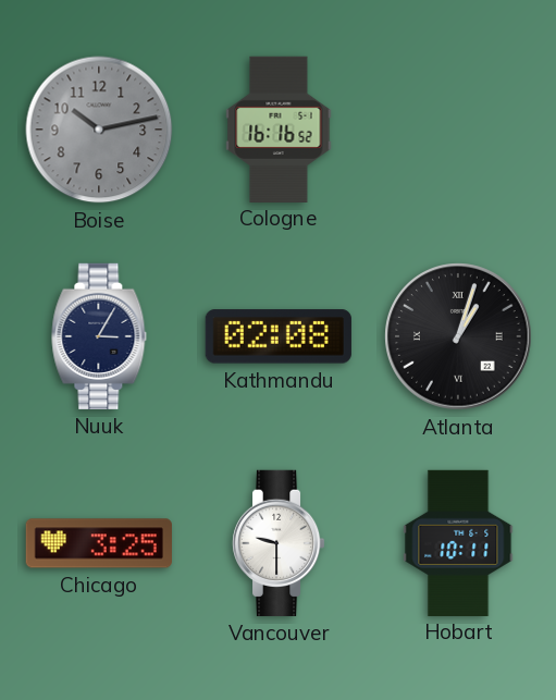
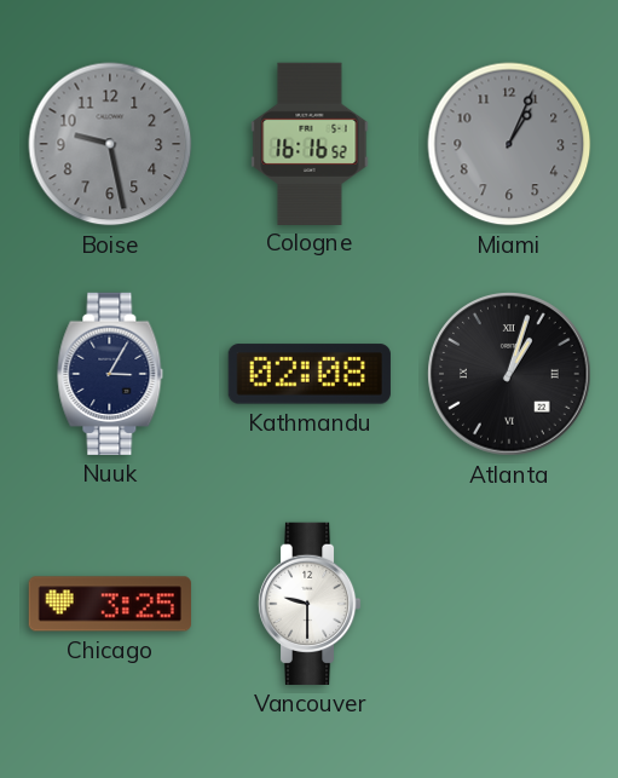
Boise: 10:13 -> 9:28 (110, 144)
Miami: none -> 1:04 (509, 144)
Hobart: 10:11 -> none (458, 542)
